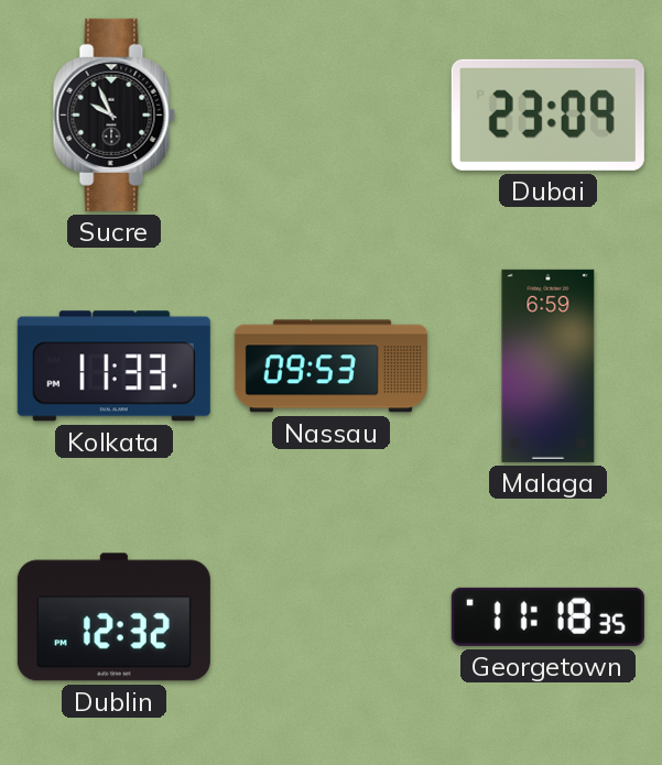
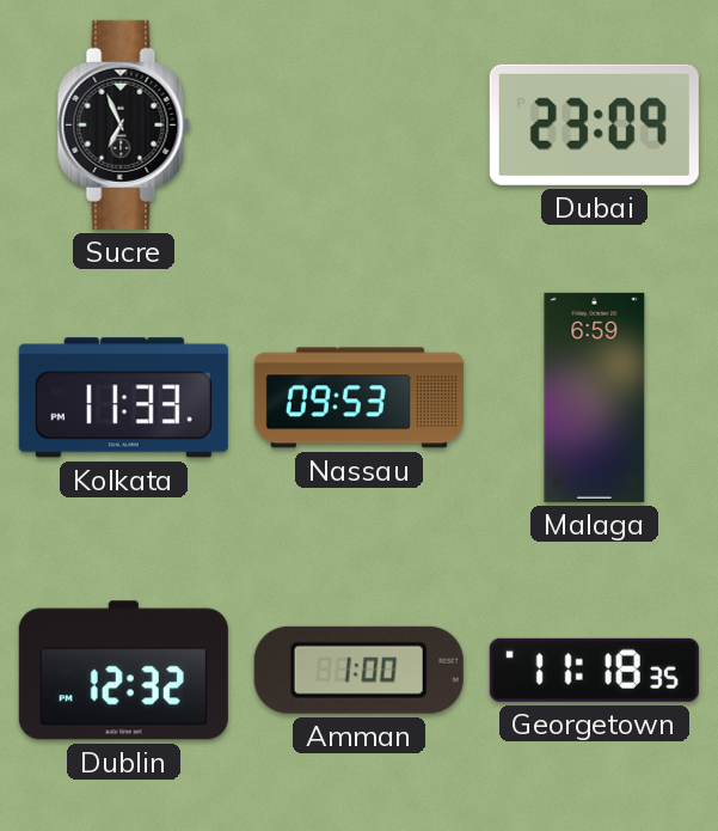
Sucre: 9:56 -> 6:56 (123, 124)
Amman: none -> 1:00 (358, 670)
